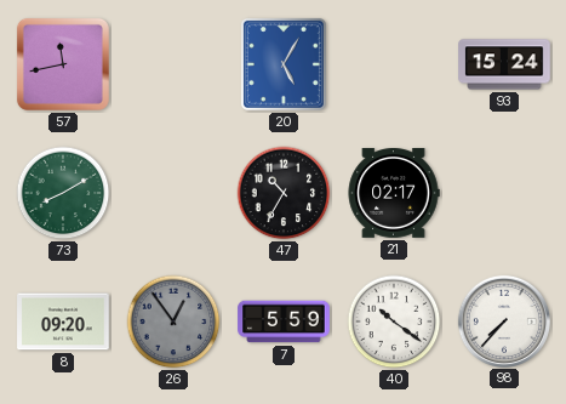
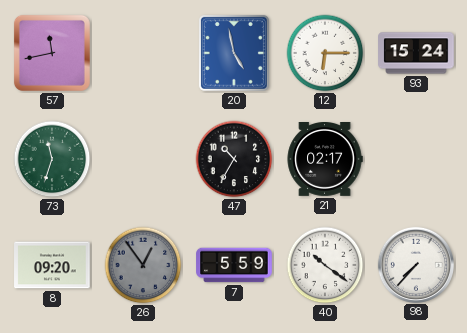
20: 5:05 -> 4:58 (234, 53)
12: none -> 6:15 (325, 53)
73: 8:10 -> 11:33 (52, 159)
